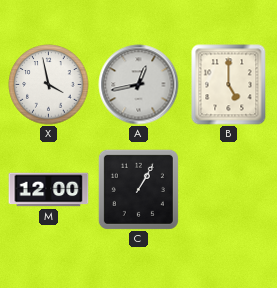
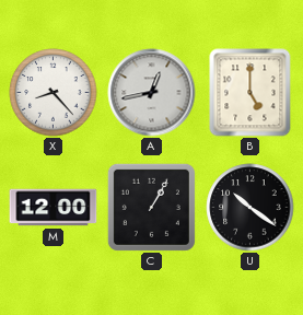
X: 3:58 -> 8:23 (54, 93)
U: none -> 10:21 (250, 208)
